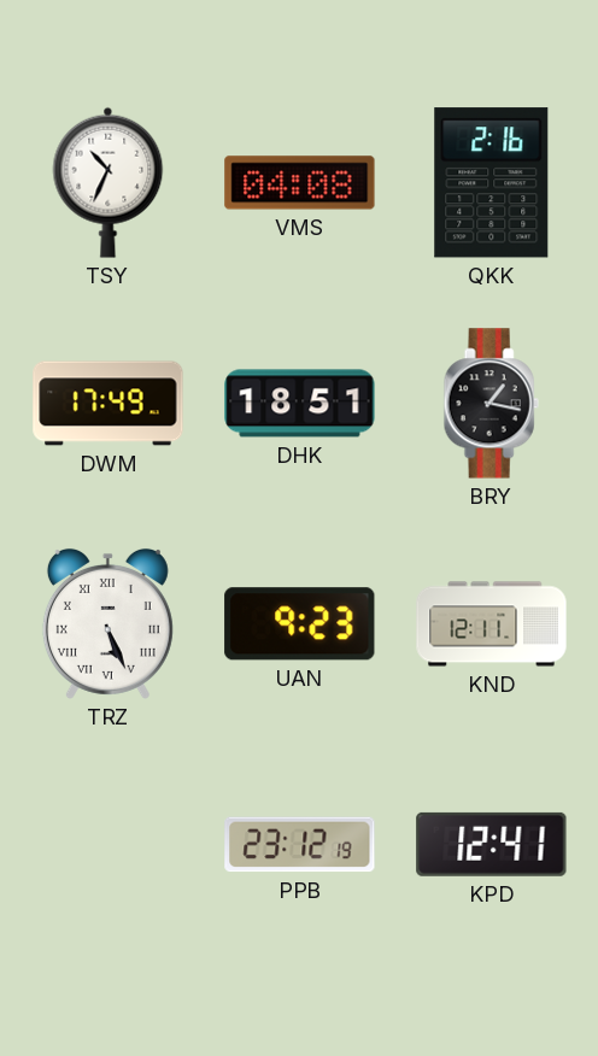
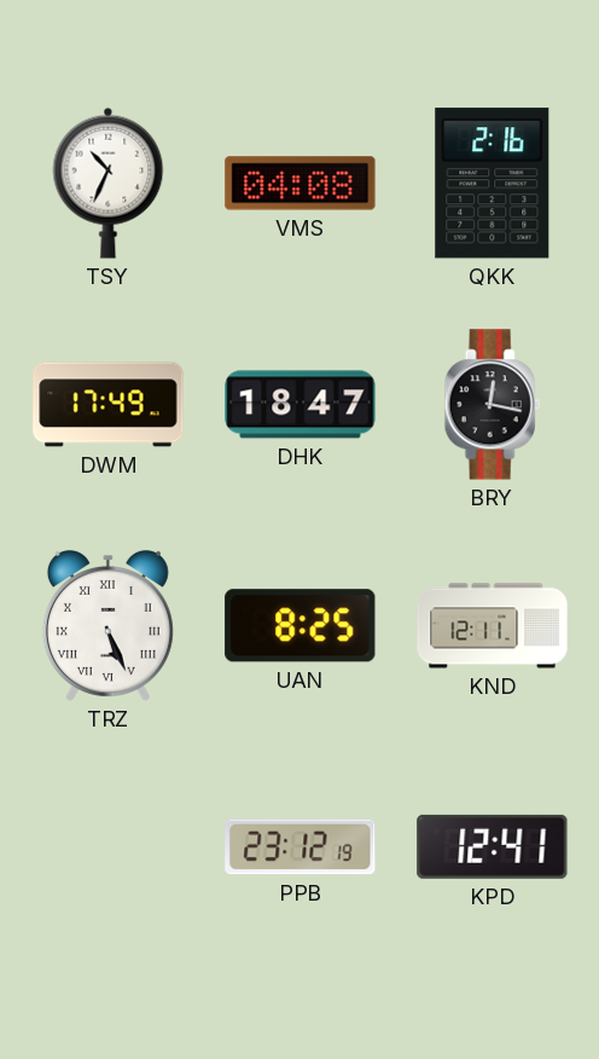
DHK: 18:51 -> 18:47 (301, 405)
BRY: 1:17 -> 12:17 (492, 405)
UAN: 9:23 -> 8:25 (301, 626)
